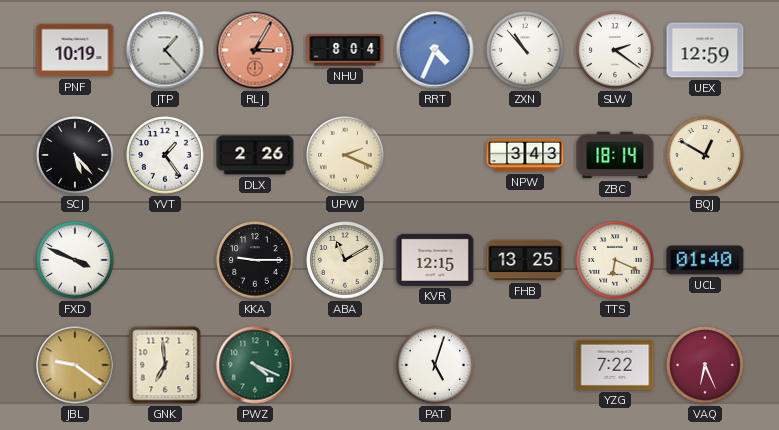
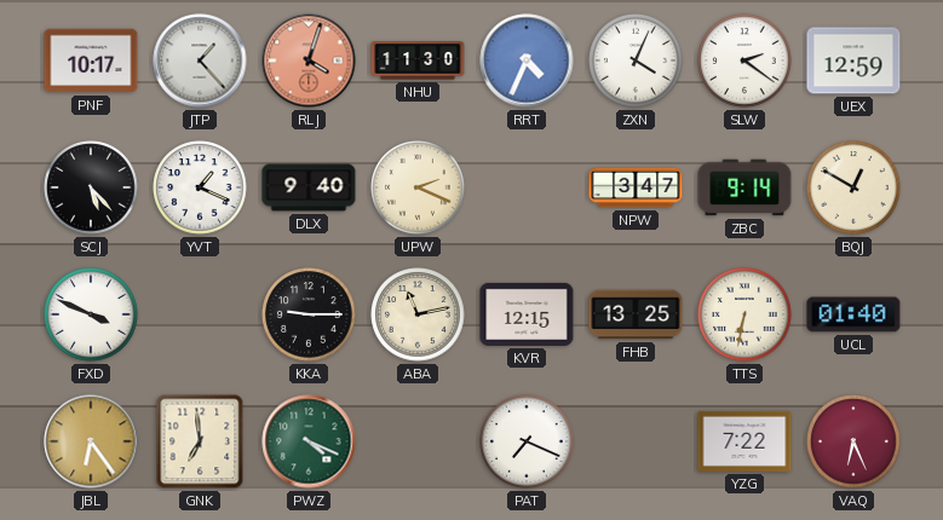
PNF: 10:19 -> 10:17 (91, 60)
RLJ: 3:05 -> 4:03 (309, 60)
NHU: 8:04 -> 11:30 (418, 60)
ZXN: 10:53 -> 4:04 (636, 60)
YVT: 1:24 -> 1:19 (200, 187)
DLX: 2:26 -> 9:40 (309, 187)
NPW: 3:43 -> 3:47 (636, 187)
ZBC: 18:14 -> 9:14 (744, 187)
ABA: 11:10 -> 11:13 (418, 314)
TTS: 6:19 -> 6:32 (744, 314)
JBL: 9:21 -> 6:24 (91, 441)
PAT: 5:03 -> 7:19 (527, 441)
